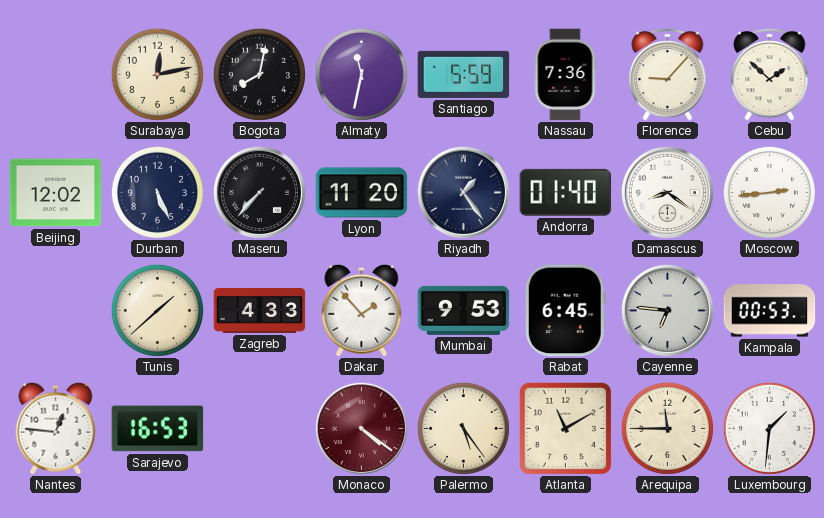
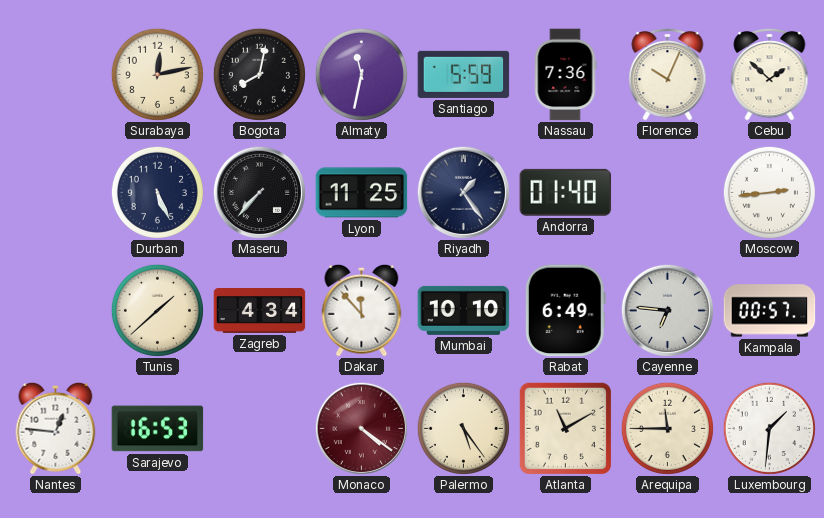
Florence: 9:07 -> 10:04 (668, 74)
Beijing: 12:02 -> none (56, 193)
Lyon: 11:20 -> 11:25 (362, 193)
Damascus: 8:21 -> none (667, 192)
Zagreb: 4:33 -> 4:34 (260, 311)
Dakar: 1:53 -> 11:53 (362, 310)
Mumbai: 9:53 -> 10:10 (464, 310)
Rabat: 6:45 -> 6:49 (565, 311)
Kampala: 00:53 -> 00:57 (770, 311)
